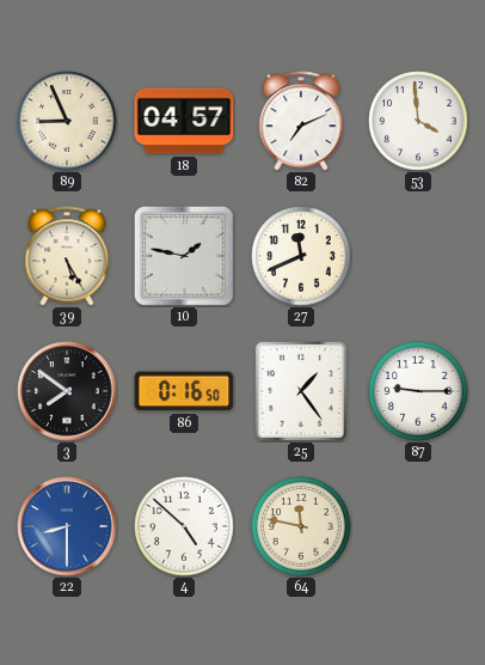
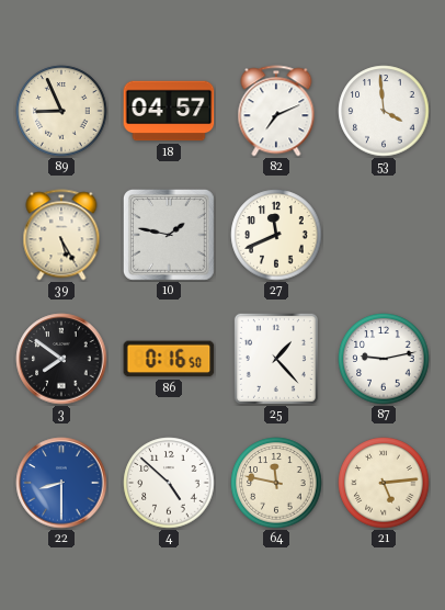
25: 1:24 -> 1:23 (276, 359)
87: 9:15 -> 9:13 (384, 359)
21: none -> 5:14 (384, 483)
